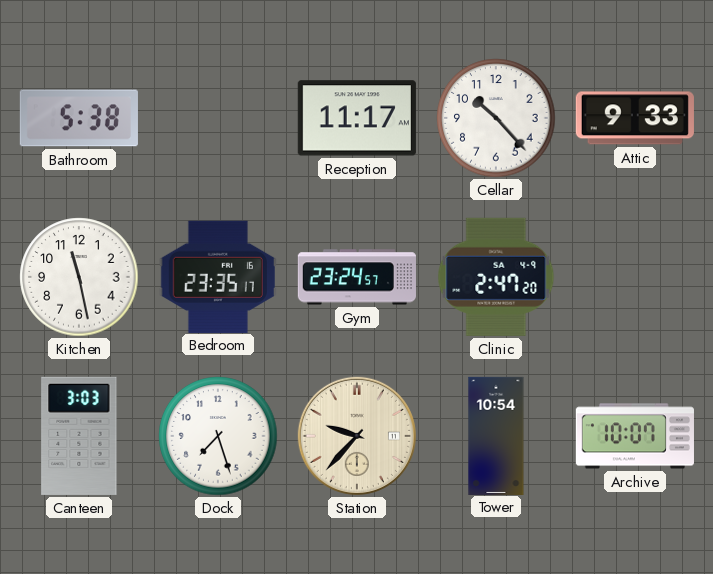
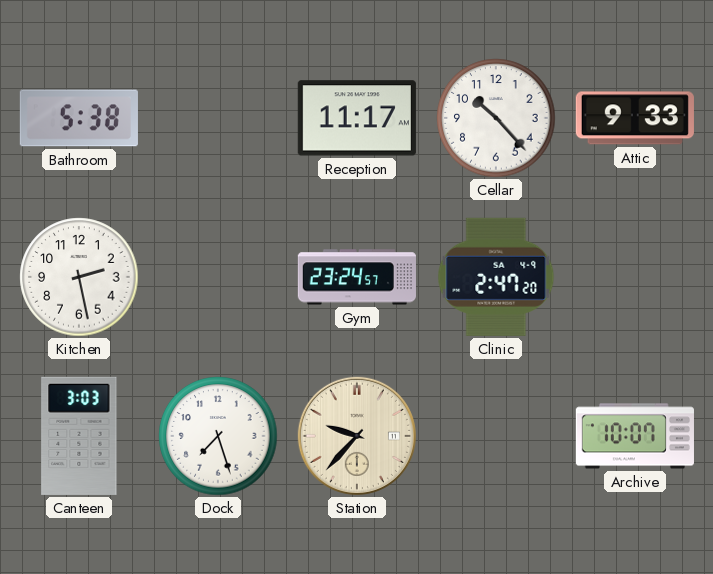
Kitchen: 11:28 -> 2:28 (79, 277)
Bedroom: 23:35 -> none (218, 276)
Tower: 10:54 -> none (496, 435)
